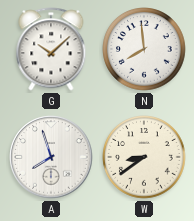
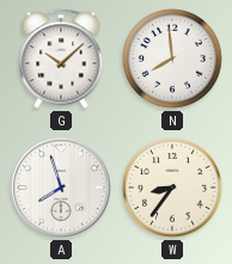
W: 8:39 -> 8:36 (172, 188)
